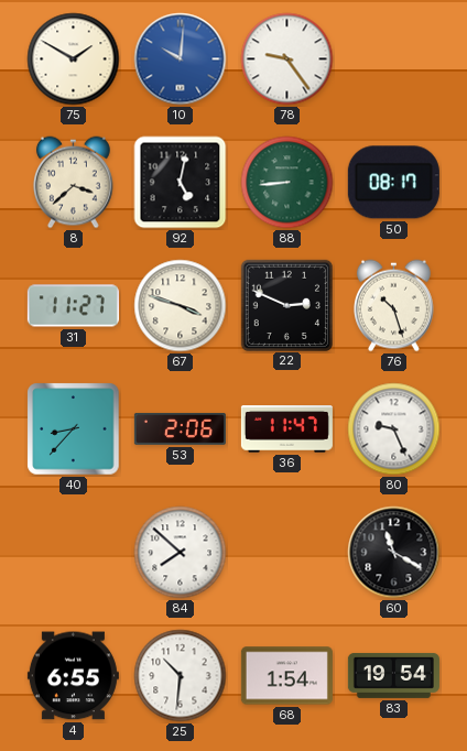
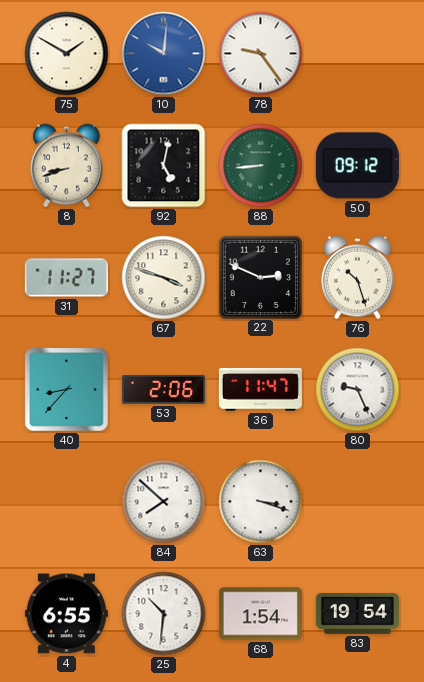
8: 3:38 -> 8:42 (66, 166)
50: 08:17 -> 09:12 (357, 166)
63: none -> 3:18 (261, 502)
60: 11:20 -> none (394, 553)
